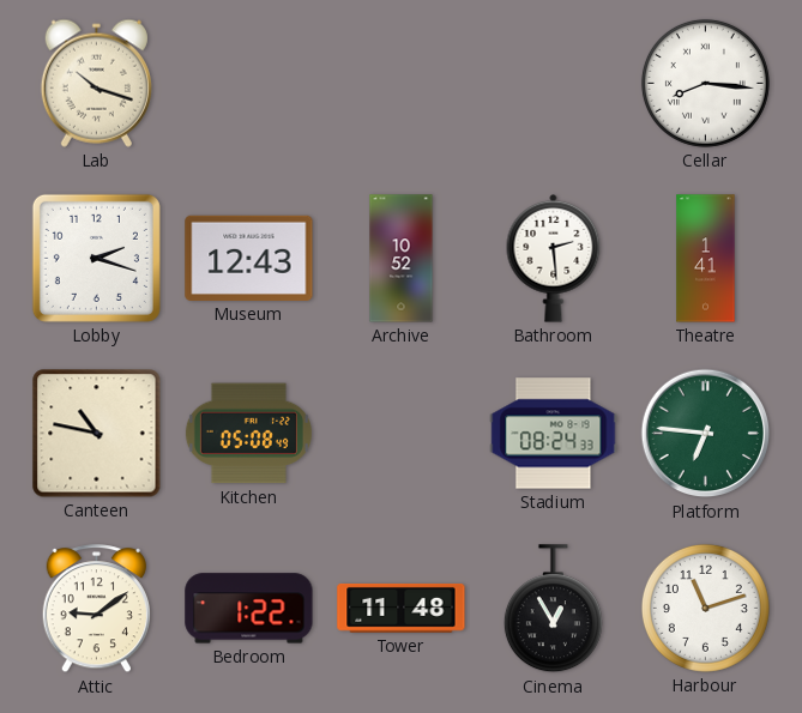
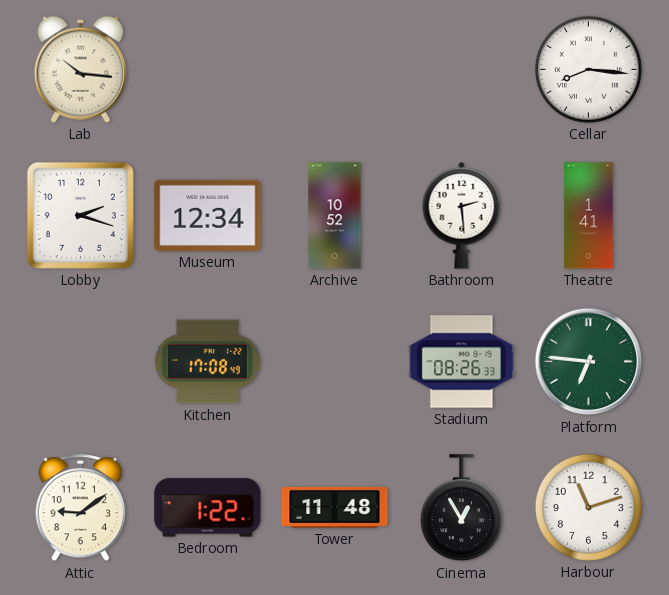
Lab: 10:18 -> 10:16 (80, 69)
Museum: 12:43 -> 12:34 (208, 215)
Canteen: 10:47 -> none (97, 434)
Kitchen: 05:08 -> 17:08 (207, 362)
Stadium: 08:24 -> 08:26 (462, 362)
